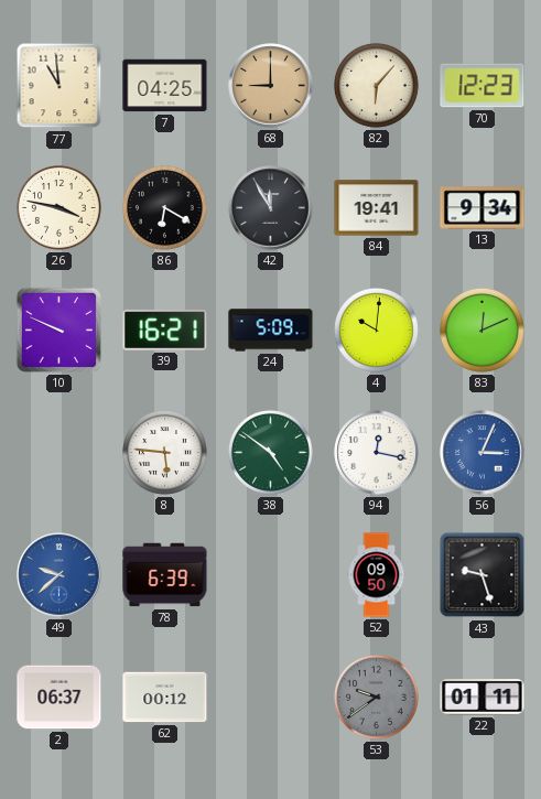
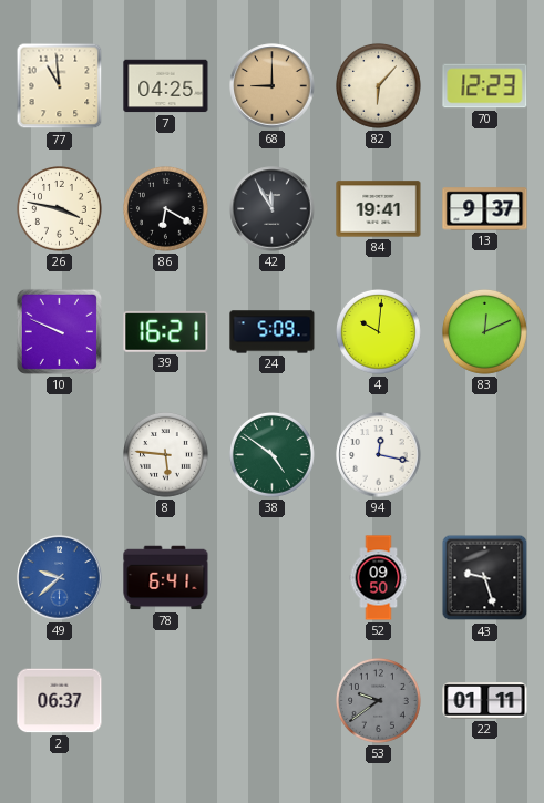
13: 9:34 -> 9:37 (485, 209)
56: 3:04 -> none (483, 453)
78: 6:39 -> 6:41 (166, 578)
62: 00:12 -> none (165, 698)
